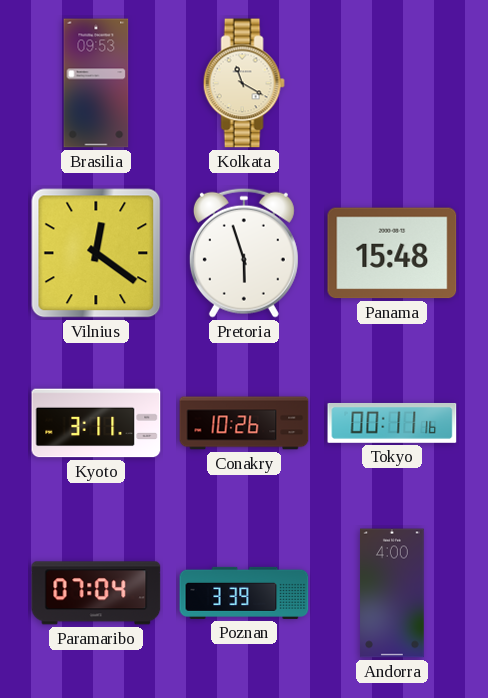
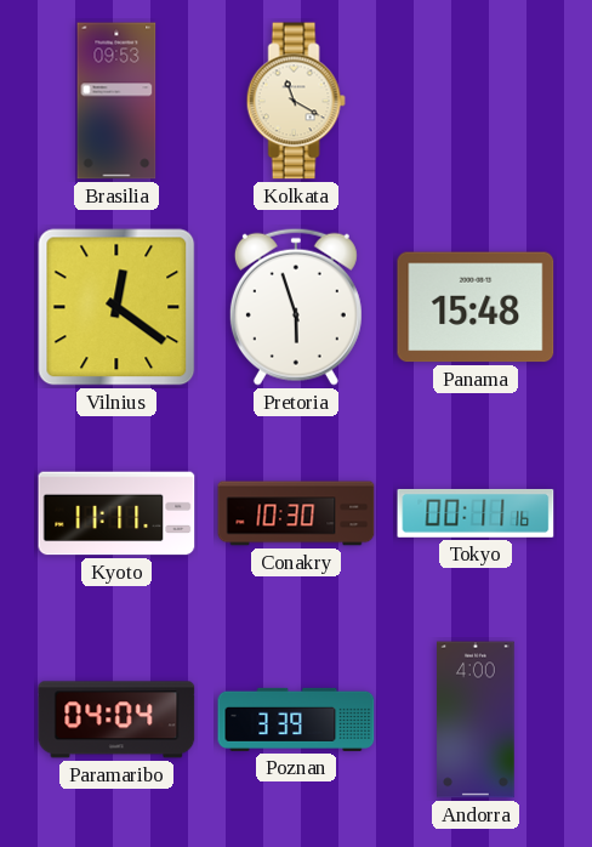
Kyoto: 3:11 -> 11:11 (116, 513)
Conakry: 10:26 -> 10:30 (296, 513)
Paramaribo: 07:04 -> 04:04 (116, 720)
